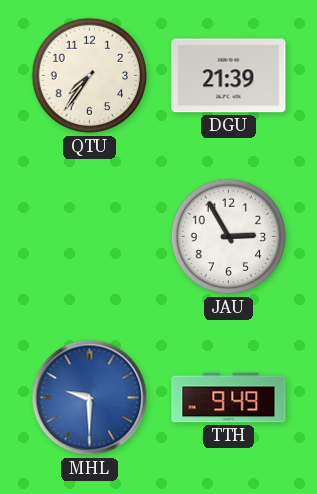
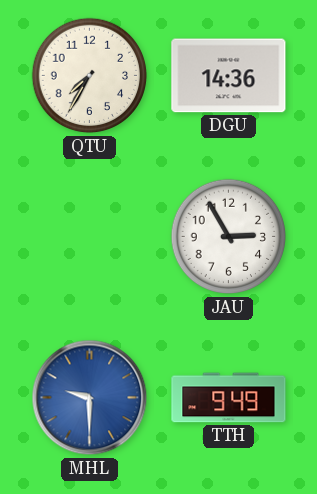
QTU: 7:36 -> 7:35 (90, 76)
DGU: 21:39 -> 14:36 (229, 76)
